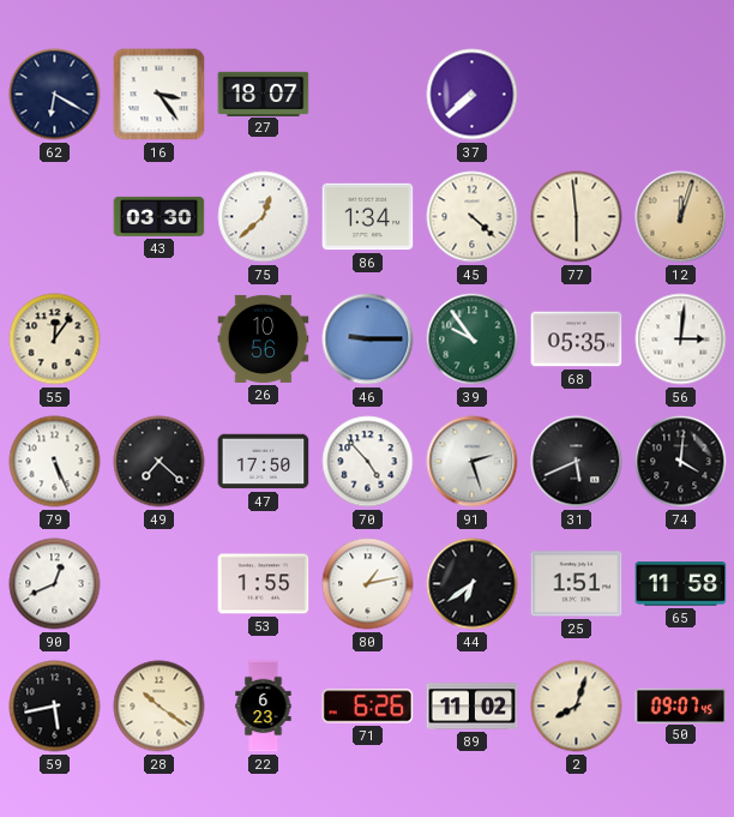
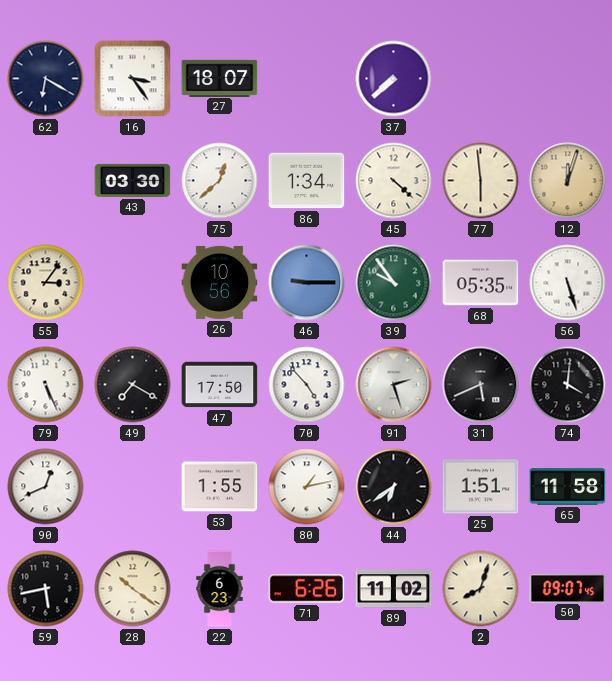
55: 12:06 -> 3:06 (46, 283)
56: 3:01 -> 5:27 (568, 283)
49: 7:22 -> 7:20 (133, 385)
